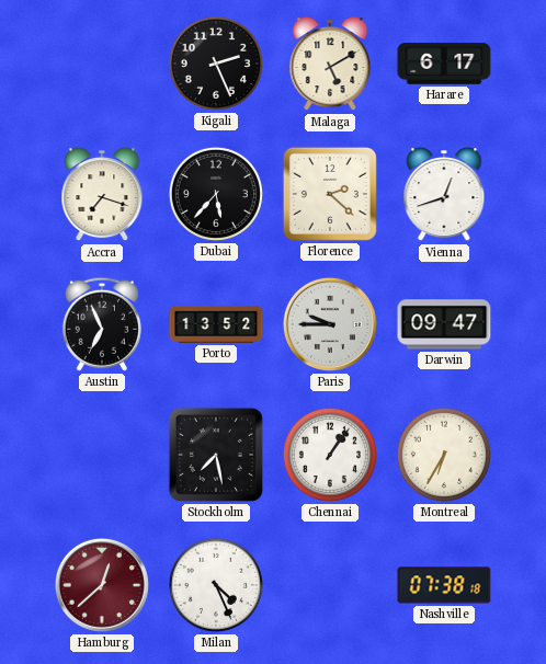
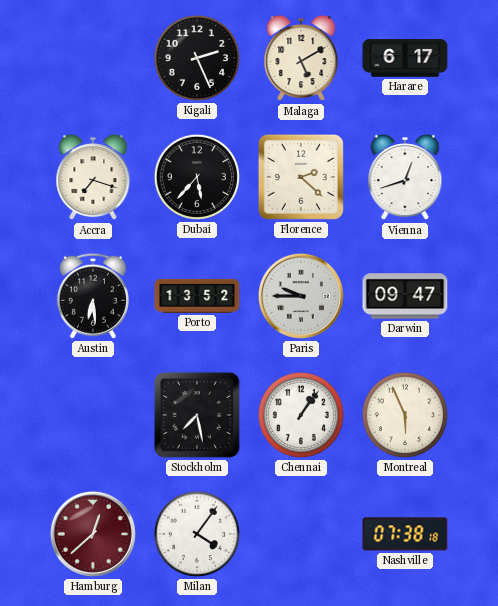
Austin: 6:56 -> 6:29 (93, 296)
Montreal: 6:35 -> 5:56 (405, 415)
Milan: 4:26 -> 4:06 (197, 534)
